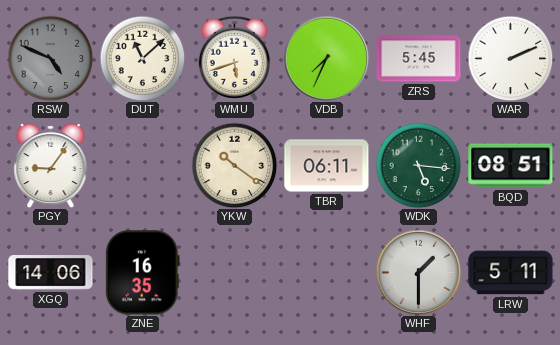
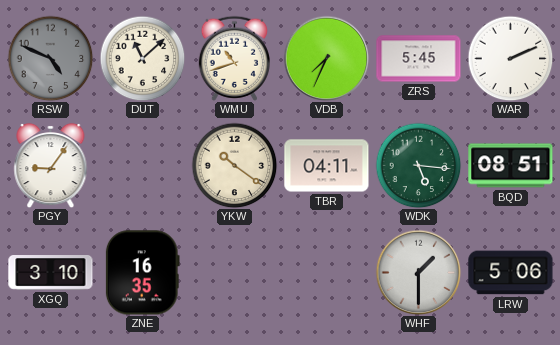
WMU: 5:42 -> 10:42 (234, 58)
TBR: 06:11 -> 04:11 (327, 166)
XGQ: 14:06 -> 3:10 (51, 273)
LRW: 5:11 -> 5:06 (511, 273)
